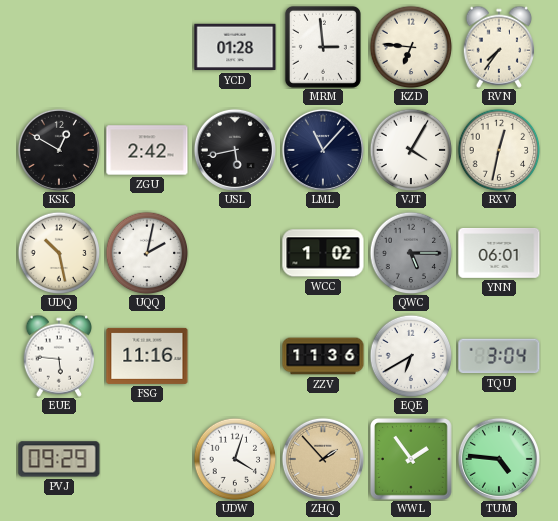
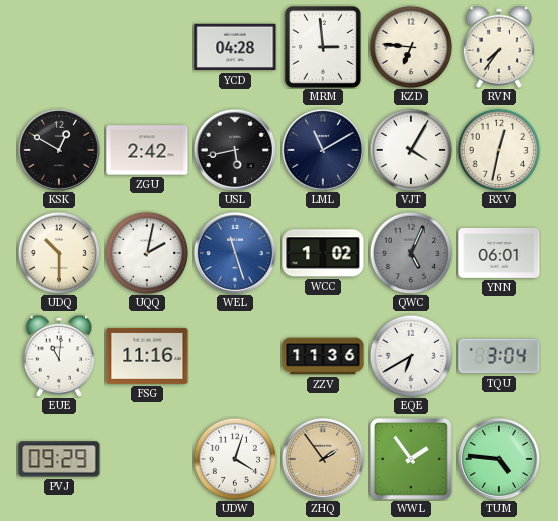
YCD: 01:28 -> 04:28 (235, 47)
LML: 11:07 -> 11:10 (323, 150)
UDQ: 10:28 -> 10:30 (59, 253)
WEL: none -> 11:27 (235, 253)
QWC: 5:15 -> 5:04 (411, 253)
EUE: 5:46 -> 11:01 (58, 356)
ZHQ: 1:53 -> 1:54 (323, 459)
